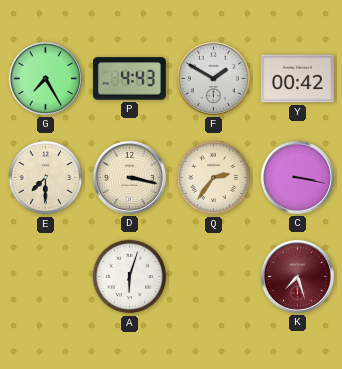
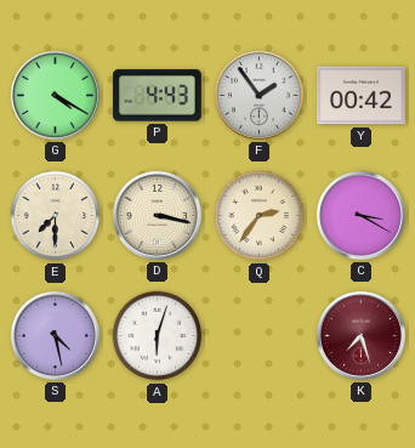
G: 7:25 -> 4:20 (55, 95)
F: 1:50 -> 1:54 (258, 95)
C: 3:17 -> 3:20 (360, 215)
S: none -> 4:28 (55, 335)
